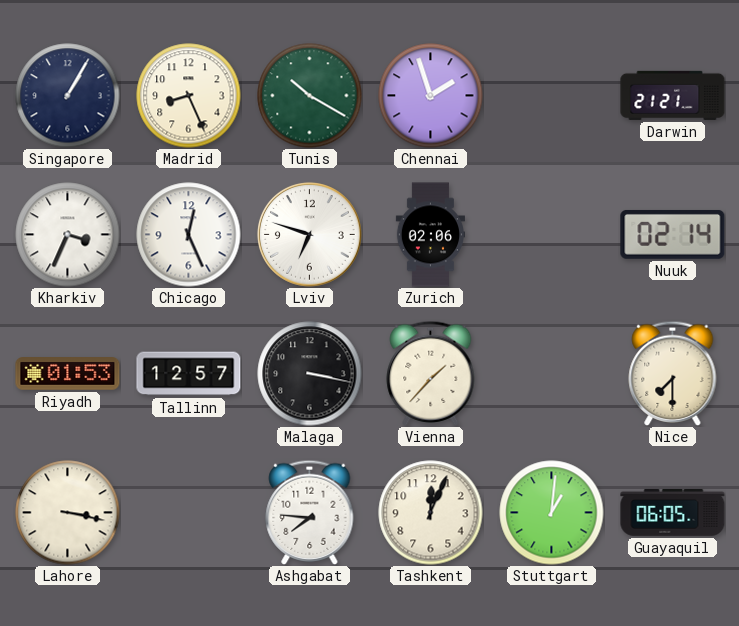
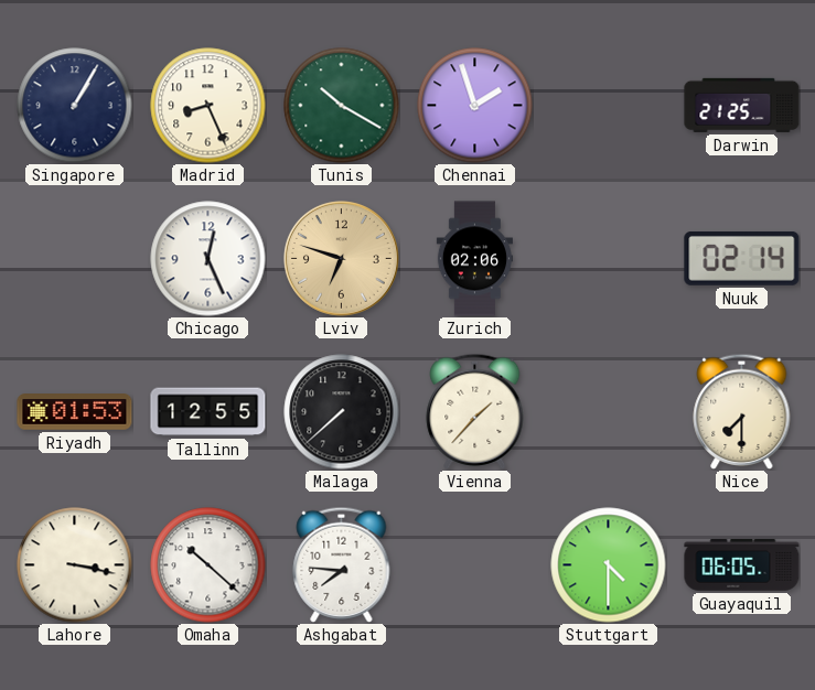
Darwin: 21:21 -> 21:25 (742, 105)
Kharkiv: 3:34 -> none (68, 235)
Lviv dial: white -> champagne (341, 258)
Tallinn: 12:57 -> 12:55 (208, 412)
Malaga: 3:17 -> 7:38 (342, 412)
Omaha: none -> 10:22 (208, 565)
Tashkent: 12:04 -> none (431, 513)
Stuttgart: 1:01 -> 4:30 (609, 565)
